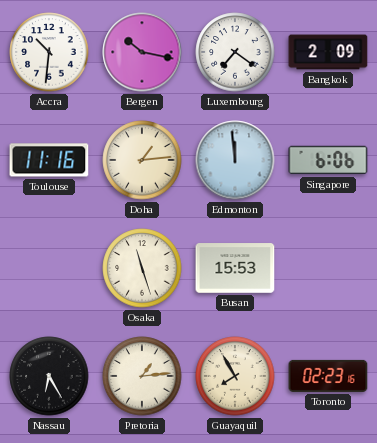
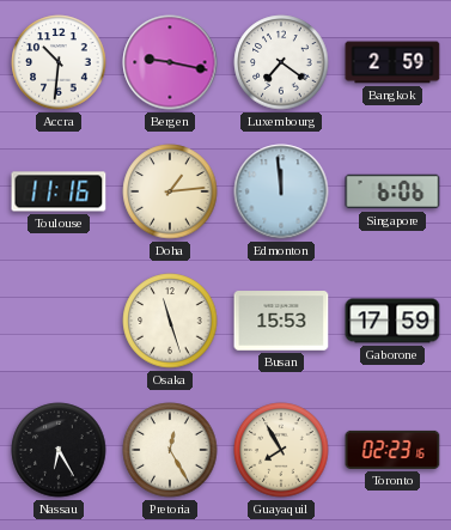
Bergen: 10:17 -> 9:17 (170, 62)
Bangkok: 2:09 -> 2:59 (392, 62)
Gaborone: none -> 17:59 (392, 321)
Pretoria: 1:14 -> 12:25 (170, 450)
